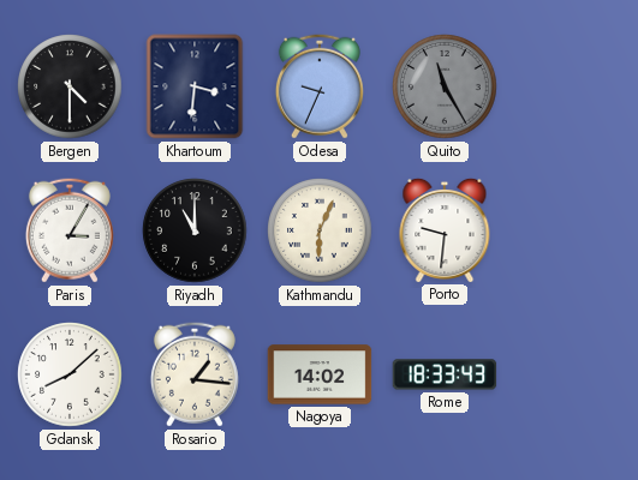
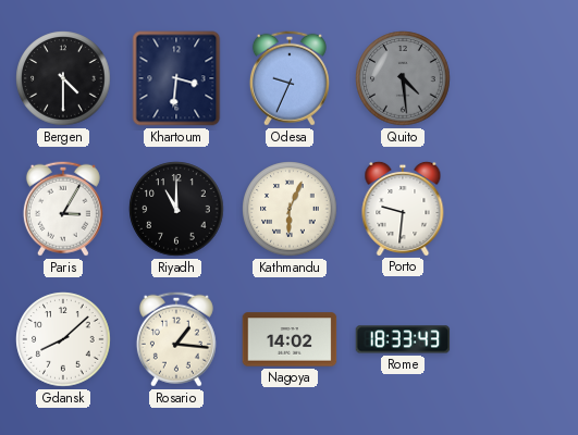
Quito: 11:25 -> 4:29 (403, 78)
